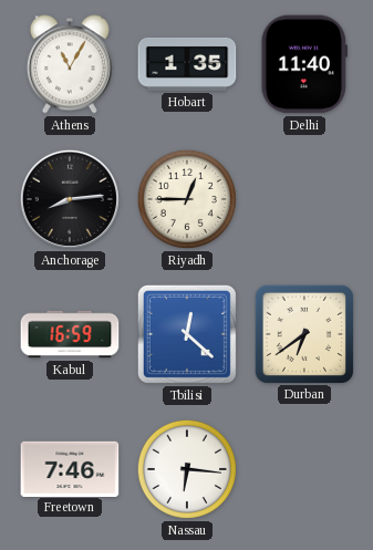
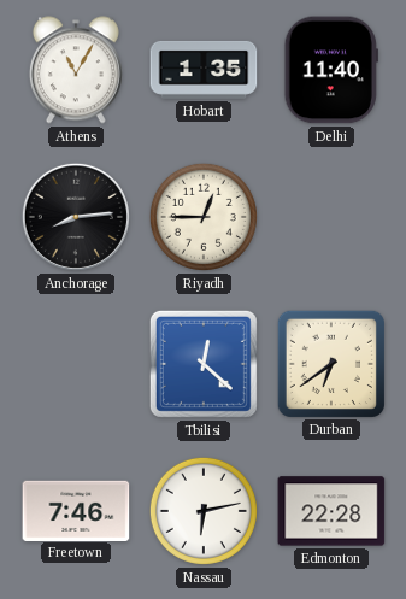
Kabul: 16:59 -> none (70, 334)
Nassau: 6:16 -> 6:13 (204, 511)
Edmonton: none -> 22:28 (331, 511)
